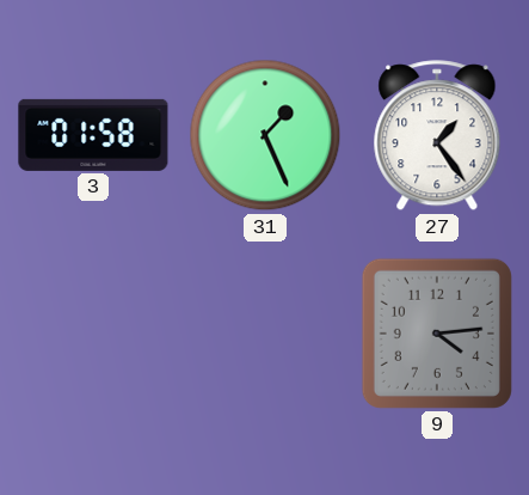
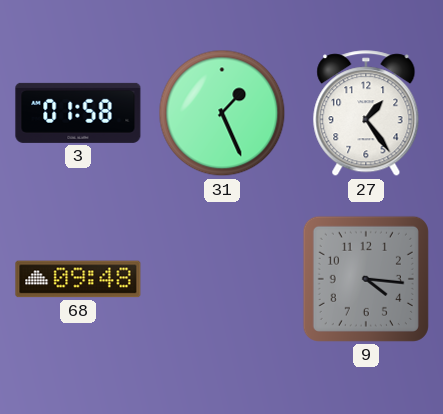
68: none -> 09:48 (78, 279)
9: 4:14 -> 4:16 (366, 279)
